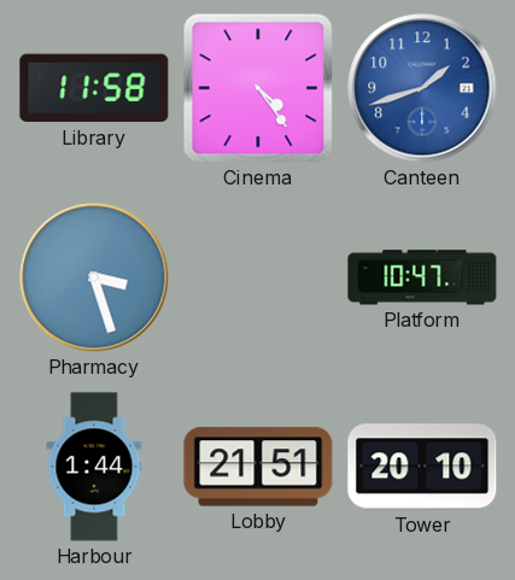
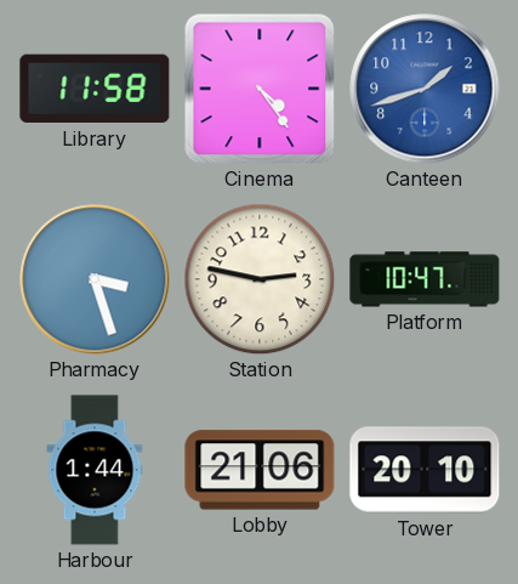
Station: none -> 2:47 (260, 279)
Lobby: 21:51 -> 21:06 (260, 470)
